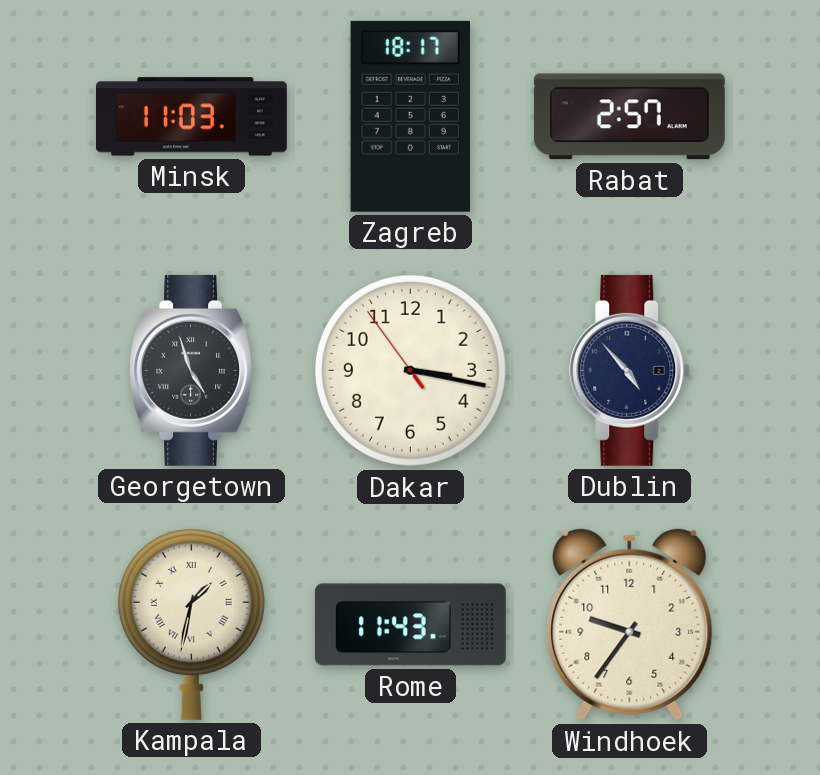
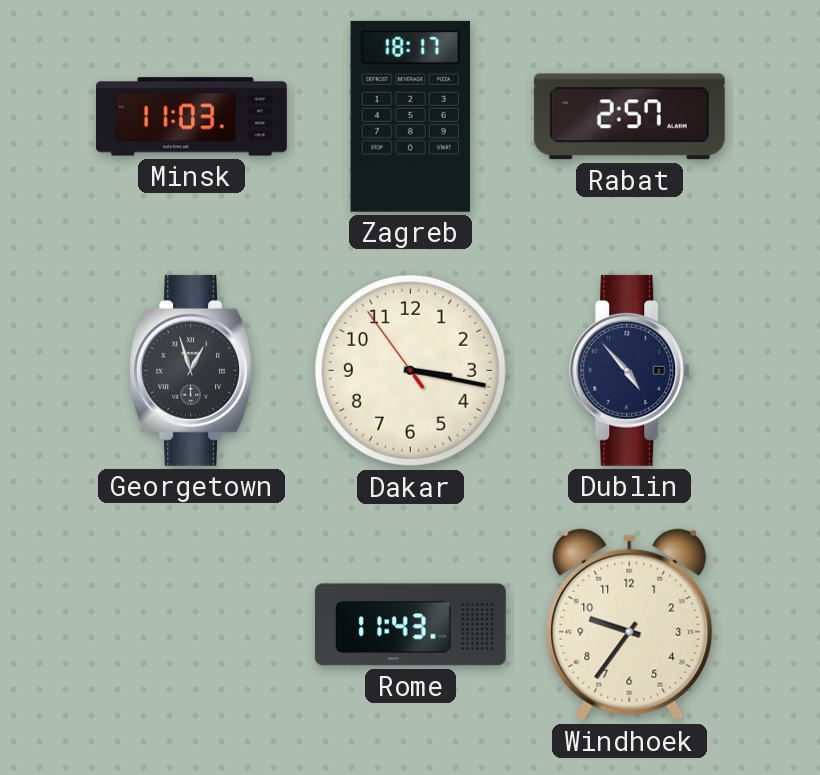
Georgetown: 4:57 -> 12:57 (191, 370)
Kampala: 1:32 -> none (191, 625)
